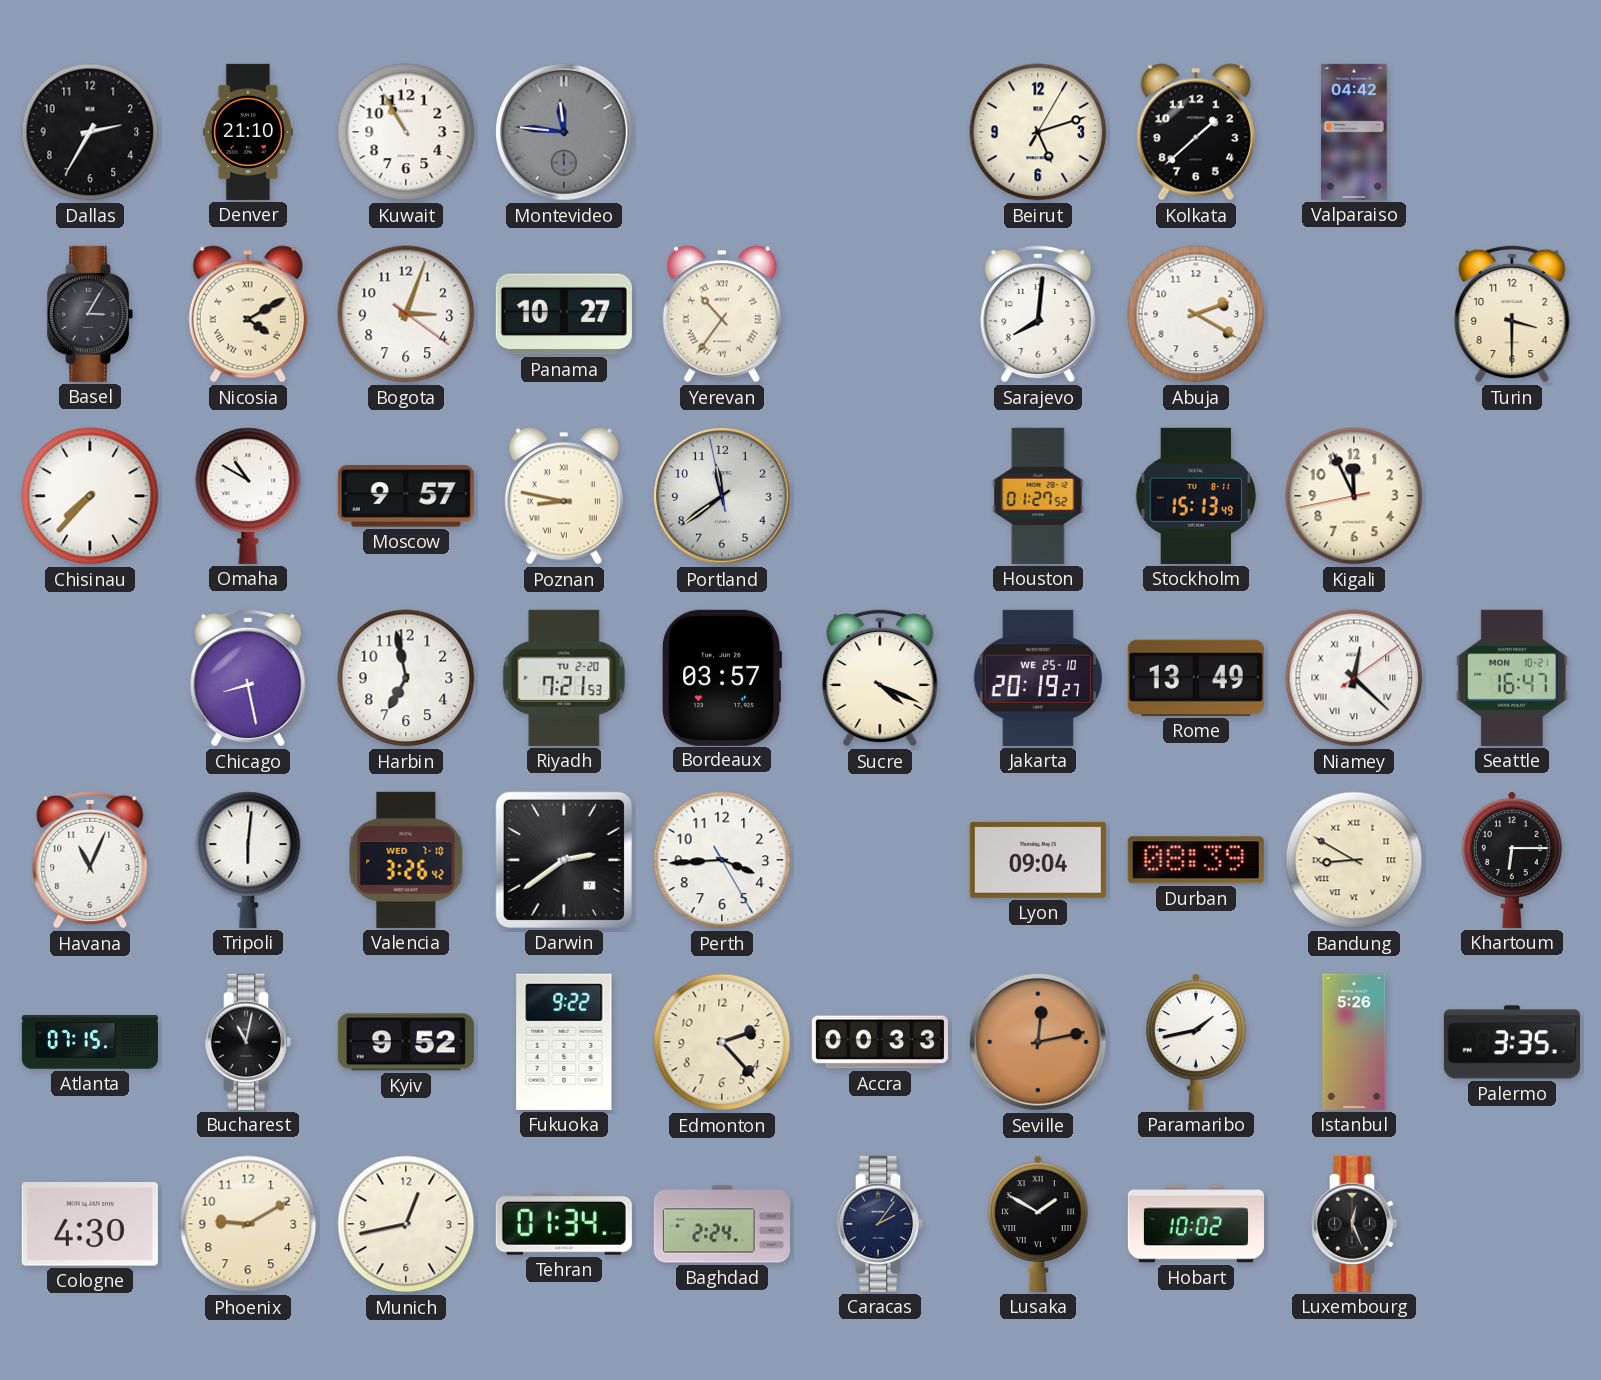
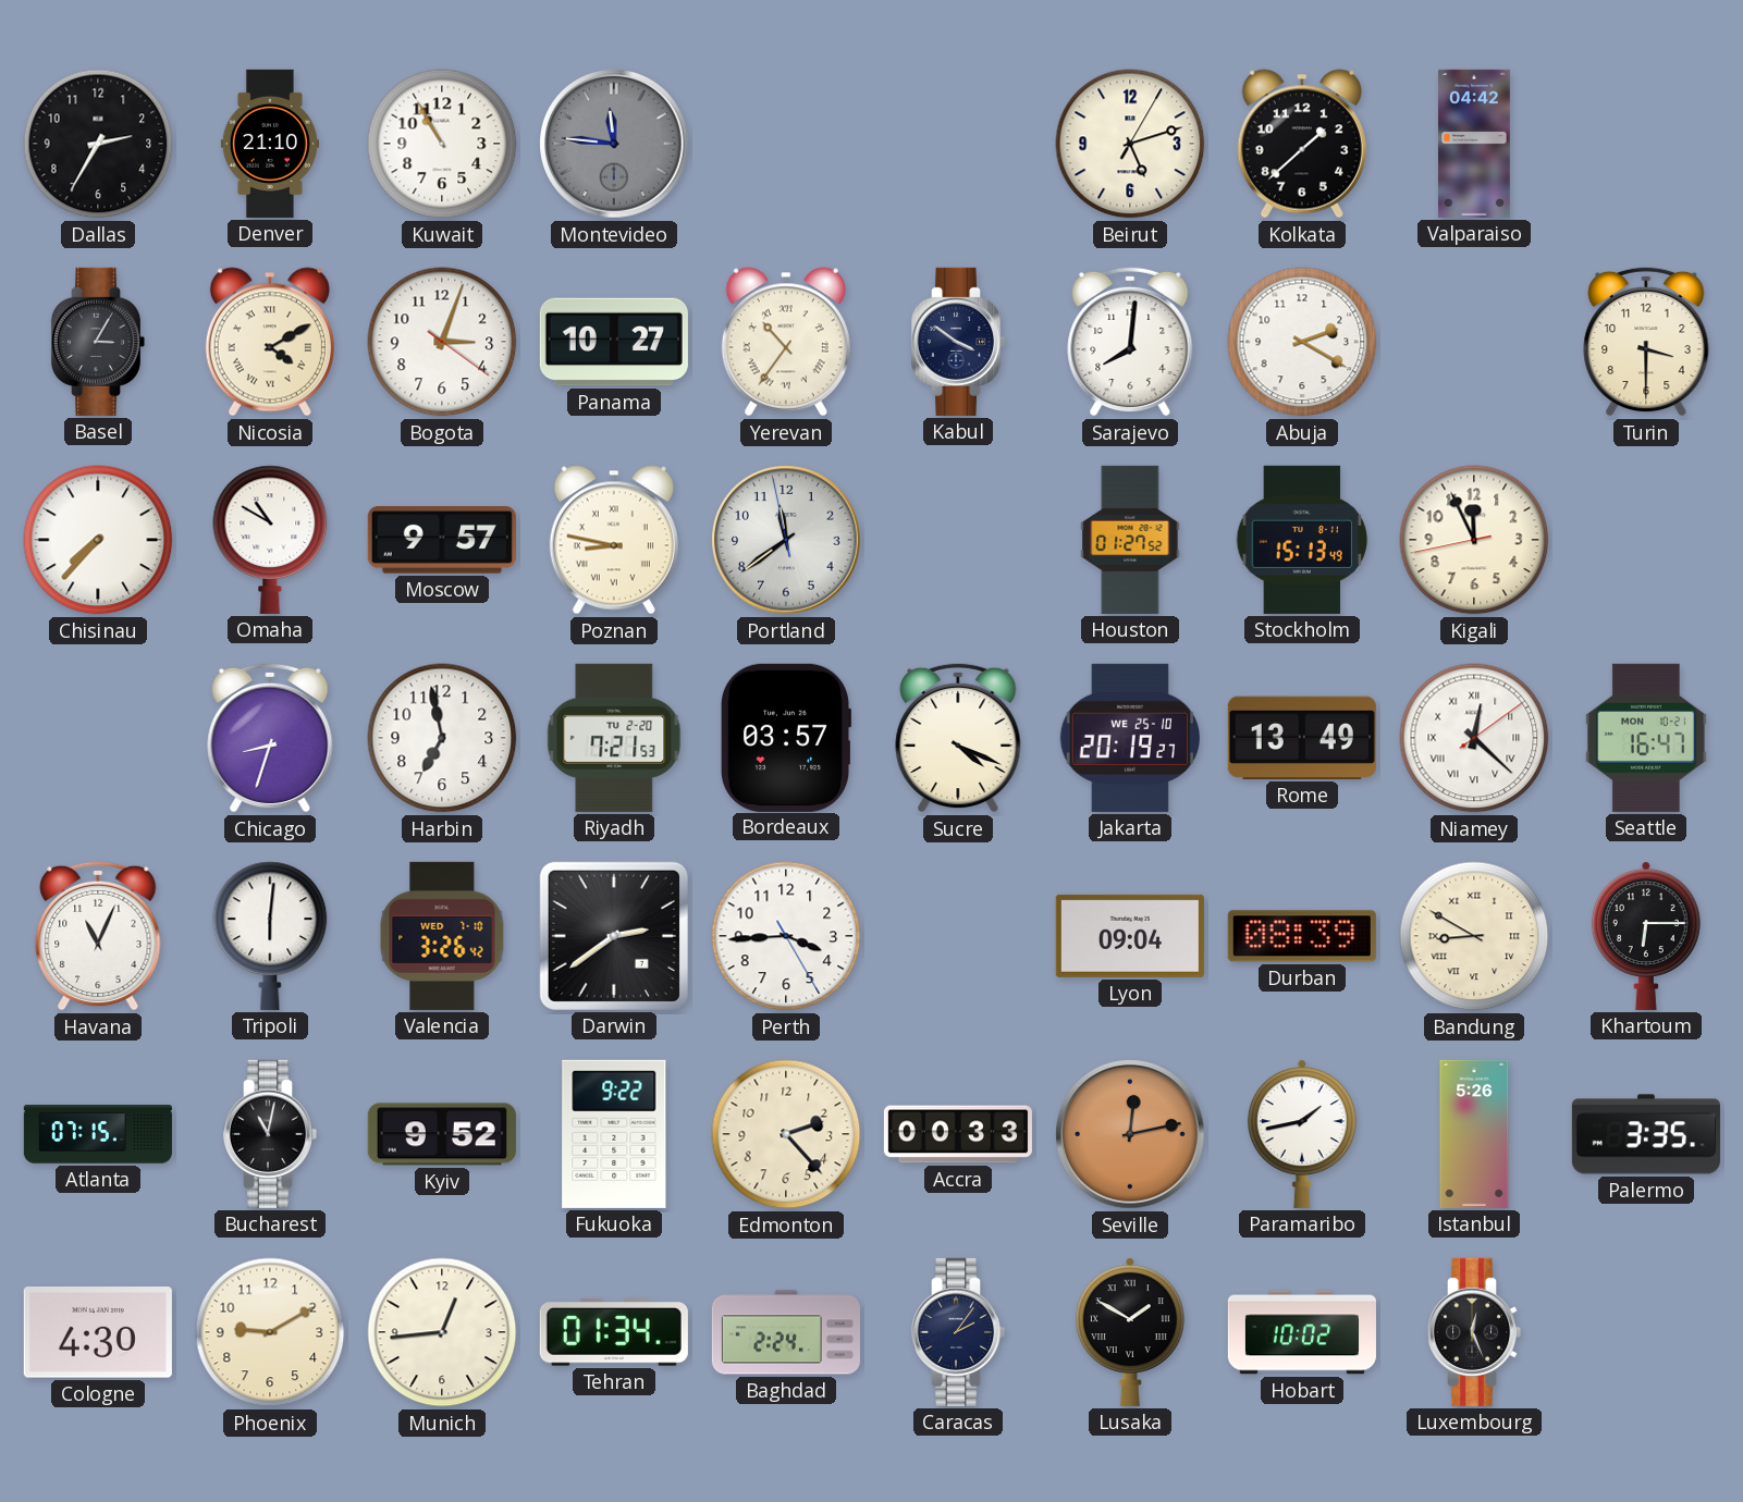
Kabul: none -> 3:51 (958, 342)
Chicago: 8:28 -> 8:33 (270, 738)
Munich: 12:43 -> 12:44 (442, 1332)
